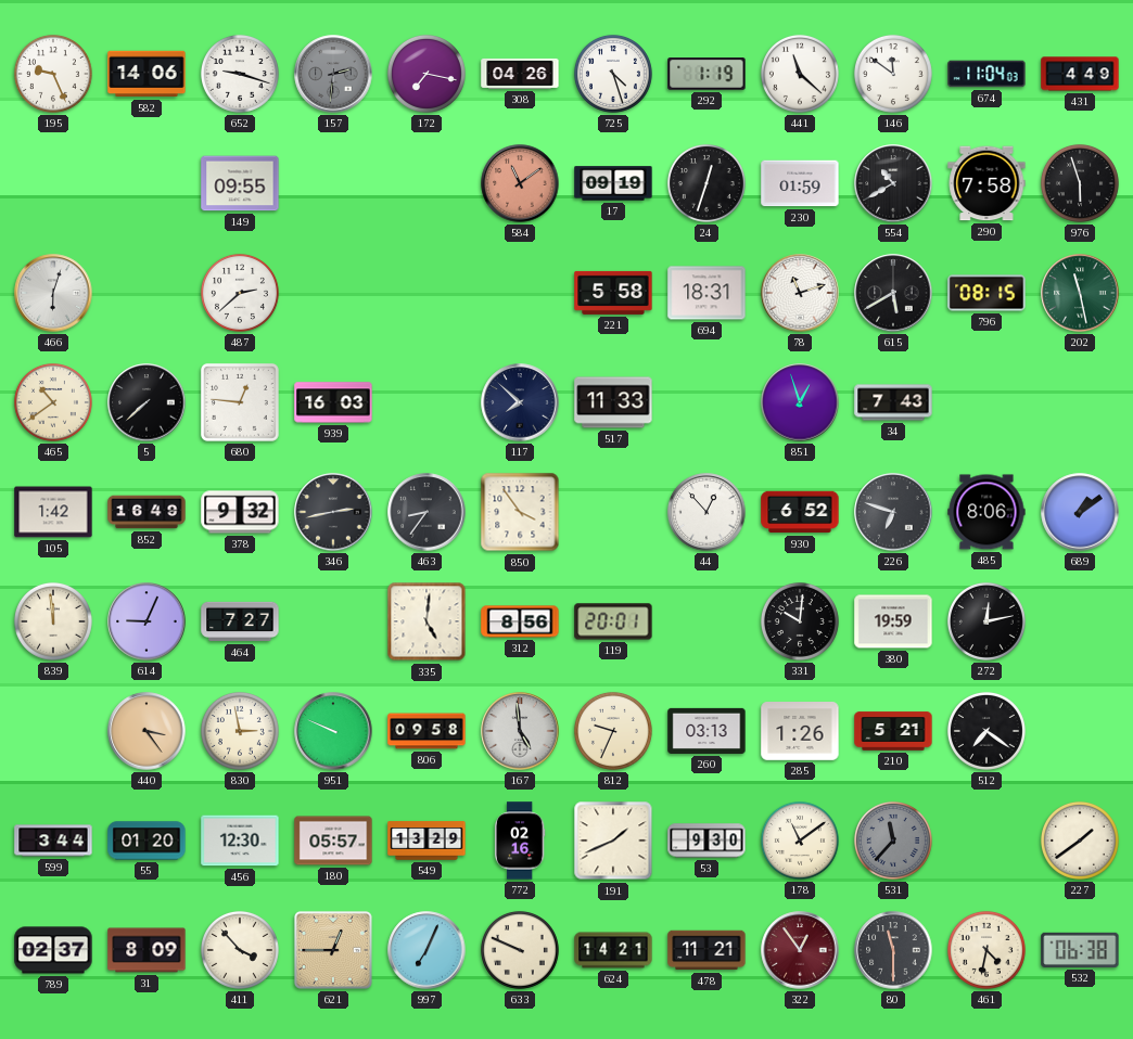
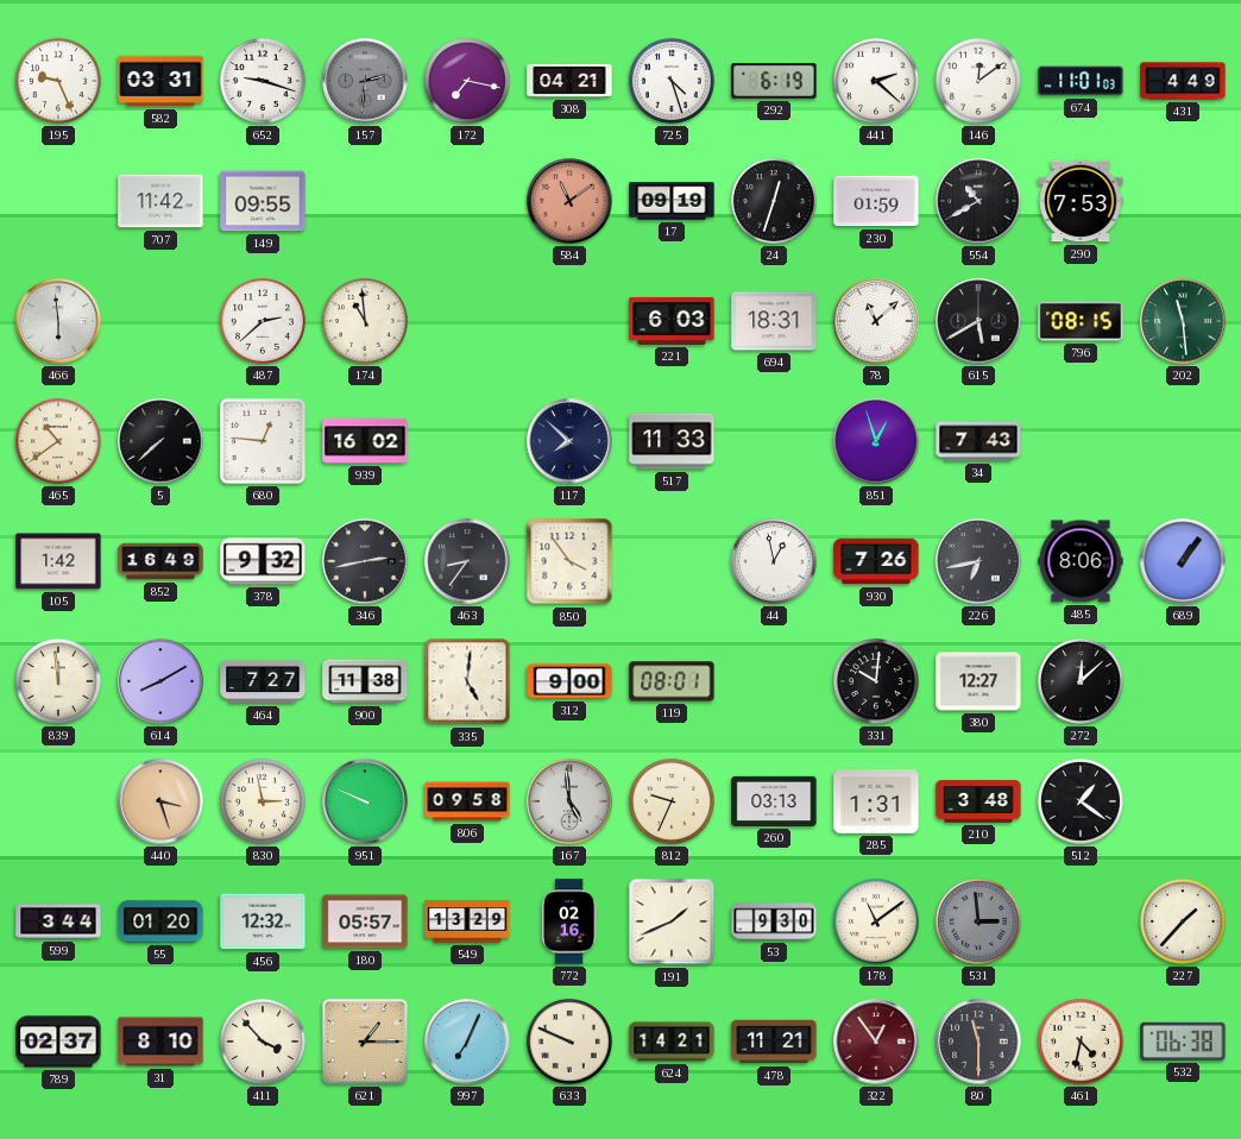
582: 14:06 -> 03:31 (160, 81)
308: 04:26 -> 04:21 (569, 81)
292: 1:19 -> 6:19 (774, 81)
441: 11:22 -> 2:22 (876, 81)
146: 11:51 -> 12:09 (978, 81)
674: 11:04 -> 11:01 (1081, 81)
707: none -> 11:42 (160, 201)
290: 7:58 -> 7:53 (1081, 201)
976: 5:57 -> none (1080, 183)
466: 6:03 -> 5:59 (58, 321)
174: none -> 10:59 (365, 321)
221: 5:58 -> 6:03 (672, 321)
78: 11:12 -> 11:08 (876, 321)
202: 11:28 -> 11:29 (1183, 321)
939: 16:03 -> 16:02 (365, 441)
44: 12:53 -> 12:58 (774, 561)
930: 6:52 -> 7:26 (876, 561)
226: 6:48 -> 6:43 (978, 561)
689: 1:09 -> 1:06 (1183, 561)
614: 9:04 -> 8:10 (160, 681)
900: none -> 11:38 (365, 681)
312: 8:56 -> 9:00 (569, 681)
119: 20:01 -> 08:01 (672, 681)
380: 19:59 -> 12:27 (978, 681)
272: 12:13 -> 12:08 (1081, 681)
440: 3:24 -> 3:27 (160, 801)
285: 1:26 -> 1:31 (876, 803)
210: 5:21 -> 3:48 (978, 801)
512: 7:21 -> 1:21 (1081, 801)
456: 12:30 -> 12:32 (263, 921)
531: 11:37 -> 2:59 (978, 921)
227: 1:39 -> 1:37 (1183, 921)
31: 8:09 -> 8:10 (160, 1042)
621: 12:45 -> 1:15 (365, 1042)
